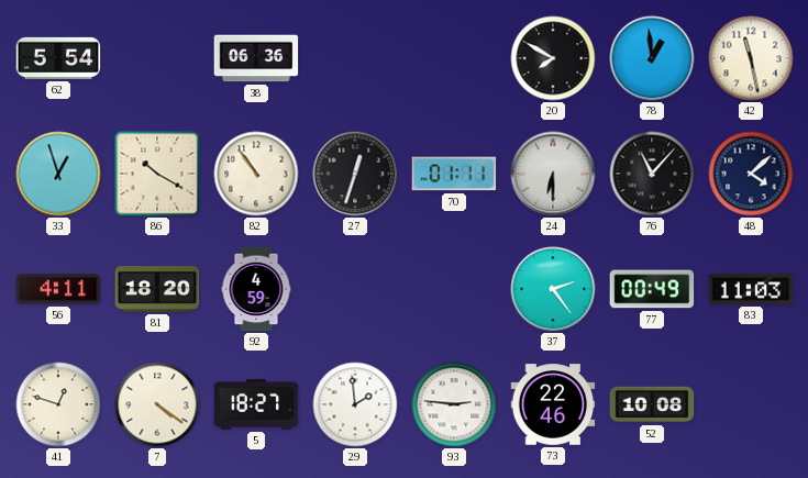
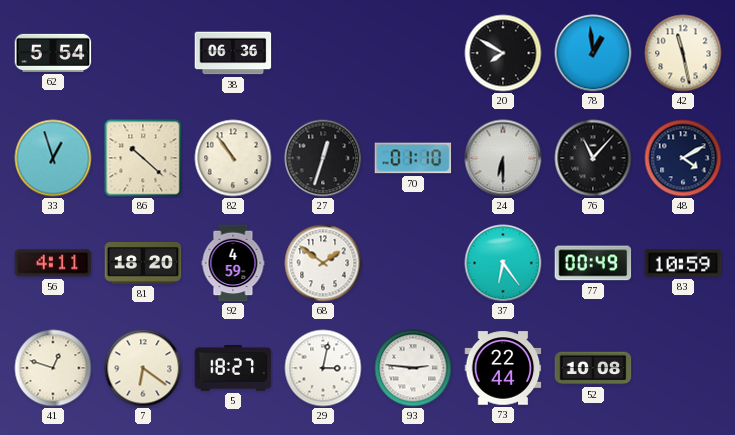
86: 10:20 -> 10:22 (143, 158)
70: 01:11 -> 01:10 (413, 158)
48: 4:08 -> 4:10 (683, 158)
68: none -> 1:51 (323, 263)
37: 2:24 -> 6:24 (503, 263)
83: 11:03 -> 10:59 (683, 263)
7: 4:21 -> 6:21 (143, 368)
29: 1:59 -> 3:02 (323, 368)
73: 22:46 -> 22:44 (503, 368)
